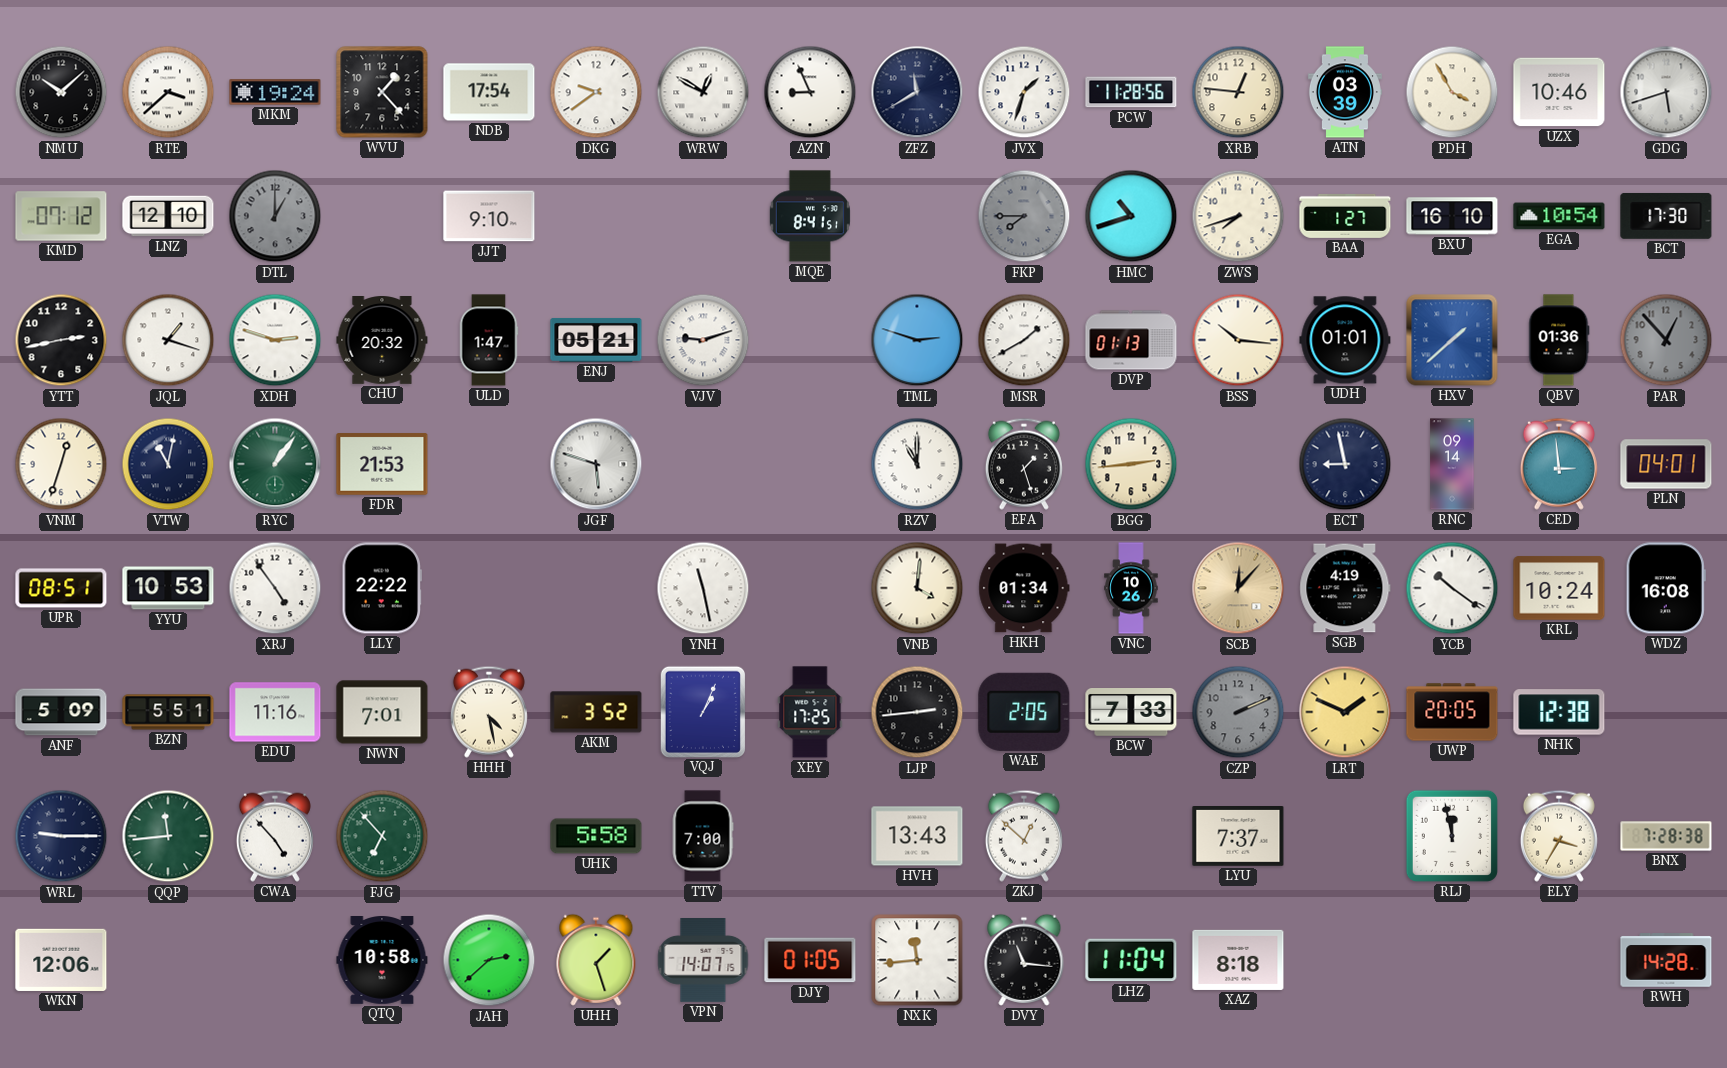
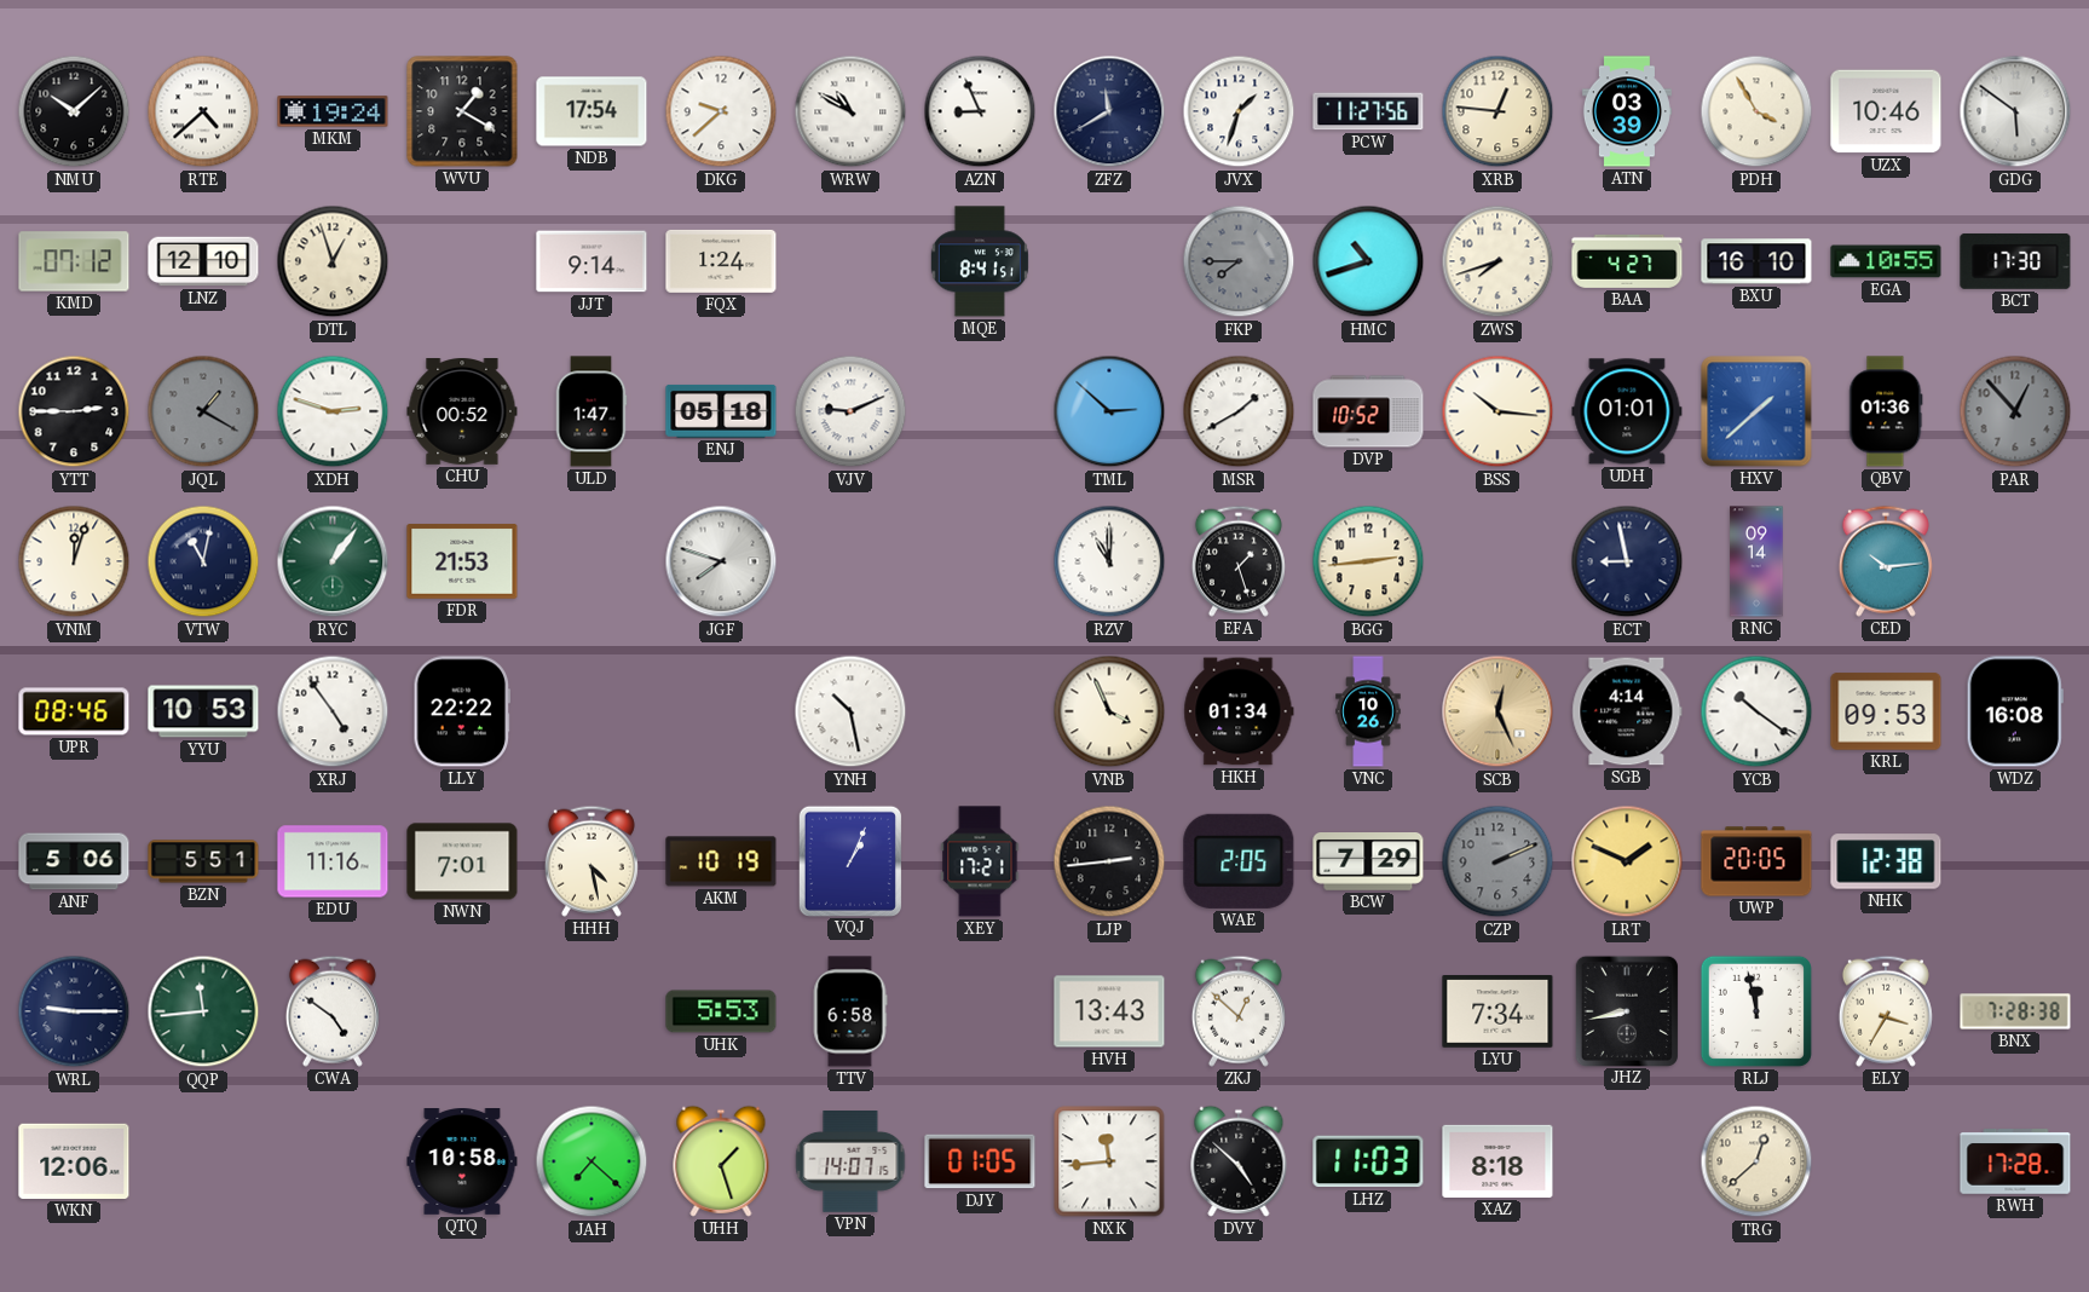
RTE: 3:38 -> 4:38 (203, 111)
WVU: 1:23 -> 1:20 (462, 111)
DKG: 9:39 -> 9:38 (721, 111)
WRW: 12:50 -> 10:50 (850, 111)
PCW: 11:28 -> 11:27 (1368, 111)
GDG: 5:42 -> 5:51 (2015, 111)
DTL: 1:00 -> 12:57 (333, 261)
DTL dial: grey -> cream (333, 261)
JJT: 9:10 -> 9:14 (592, 261)
FQX: none -> 1:24 (721, 261)
BAA: 1:27 -> 4:27 (1627, 261)
EGA: 10:54 -> 10:55 (1886, 261)
YTT: 2:43 -> 2:45 (74, 411)
JQL: 1:18 -> 1:20 (203, 411)
JQL dial: white -> grey (203, 411)
CHU: 20:32 -> 00:52 (462, 413)
ENJ: 05:21 -> 05:18 (721, 411)
VJV: 9:12 -> 9:11 (850, 411)
TML: 2:48 -> 2:52 (1109, 411)
DVP: 01:13 -> 10:52 (1368, 411)
VNM: 12:33 -> 12:03 (74, 561)
JGF: 5:48 -> 7:48 (721, 561)
CED: 2:59 -> 10:14 (1886, 561)
PLN: 04:01 -> none (1666, 464)
UPR: 08:51 -> 08:46 (74, 711)
YNH: 11:28 -> 10:28 (850, 711)
VNB: 4:01 -> 3:56 (1109, 711)
SCB: 12:07 -> 12:26 (1497, 711)
SGB: 4:19 -> 4:14 (1627, 711)
KRL: 10:24 -> 09:53 (1886, 711)
ANF: 5:09 -> 5:06 (74, 861)
AKM: 3:52 -> 10:19 (721, 861)
XEY: 17:25 -> 17:21 (980, 861)
BCW: 7:33 -> 7:29 (1368, 863)
CWA: 4:53 -> 4:51 (333, 1011)
FJG: 6:53 -> none (382, 836)
UHK: 5:58 -> 5:53 (721, 1011)
TTV: 7:00 -> 6:58 (850, 1011)
LYU: 7:37 -> 7:34 (1497, 1013)
JHZ: none -> 8:43 (1626, 1010)
JAH: 2:38 -> 7:22 (592, 1161)
DVY: 11:16 -> 4:52 (1239, 1161)
LHZ: 11:04 -> 11:03 (1368, 1161)
TRG: none -> 12:38 (1756, 1161)
RWH: 14:28 -> 17:28 (2015, 1161)
